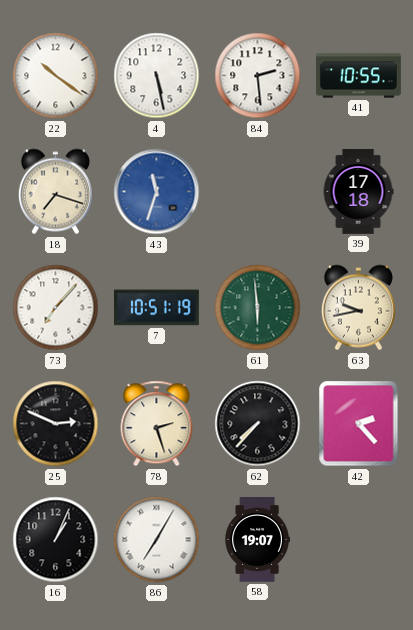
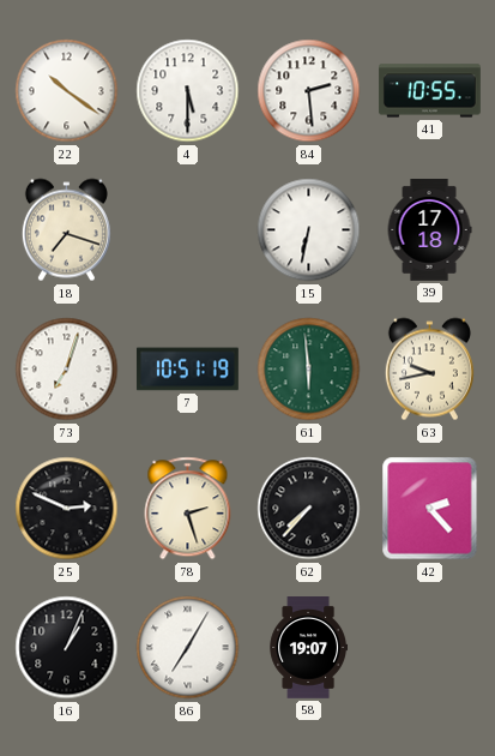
4: 5:28 -> 5:30 (188, 91)
43: 11:33 -> none (157, 192)
15: none -> 6:32 (309, 230)
73: 7:07 -> 7:03 (67, 370)
